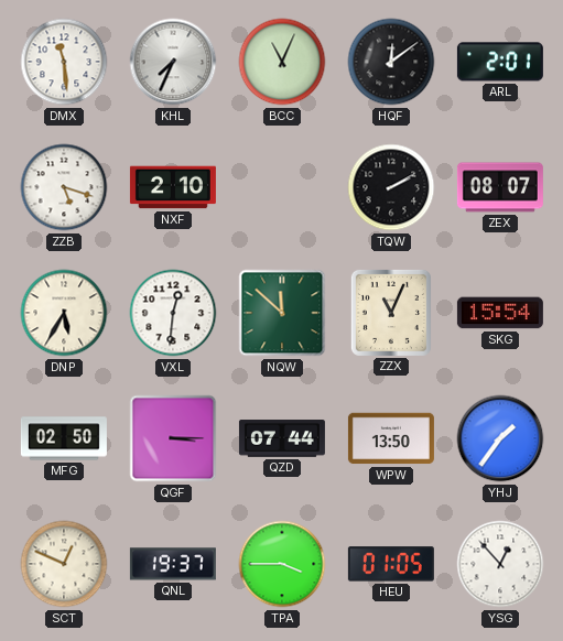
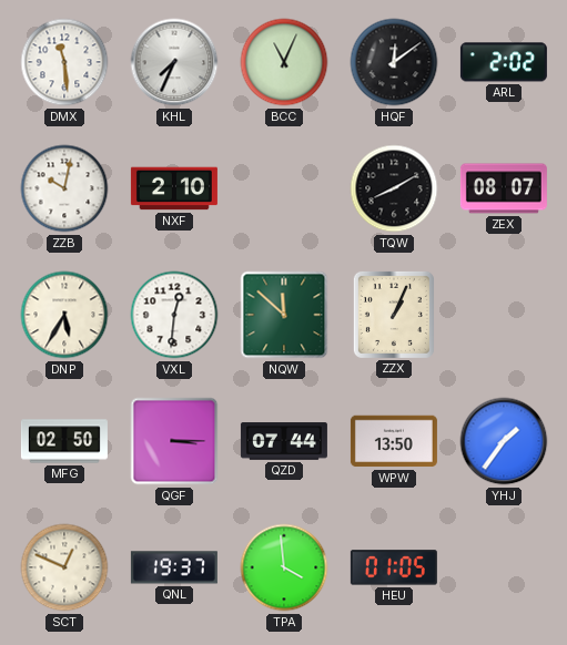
ARL: 2:01 -> 2:02 (504, 62)
ZZB: 5:18 -> 10:02 (64, 188)
TQW: 2:10 -> 8:10 (394, 188)
ZZX: 11:04 -> 1:04 (394, 315)
SKG: 15:54 -> none (500, 313)
TPA: 3:45 -> 3:59 (284, 567)
YSG: 12:53 -> none (500, 564)
